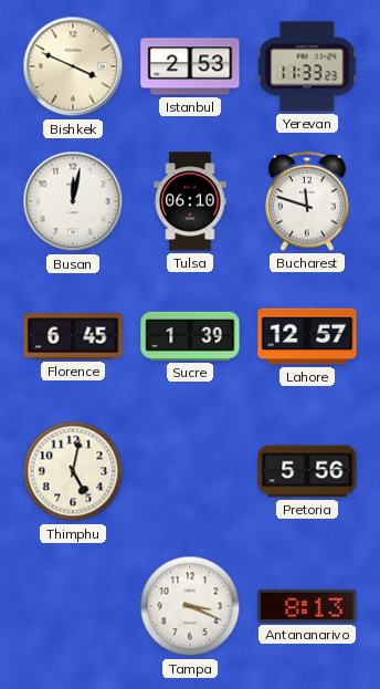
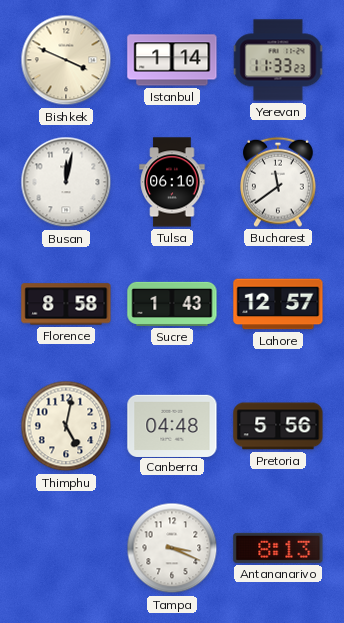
Istanbul: 2:53 -> 1:14 (172, 60)
Bucharest: 11:48 -> 11:39 (279, 182)
Florence: 6:45 -> 8:58 (66, 304)
Sucre: 1:39 -> 1:43 (172, 304)
Canberra: none -> 04:48 (172, 425)
